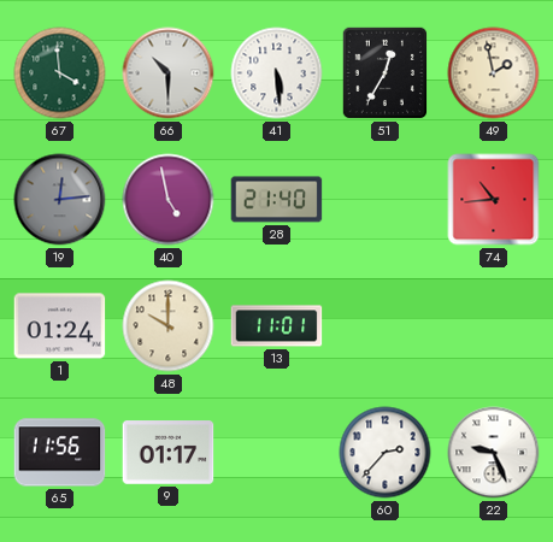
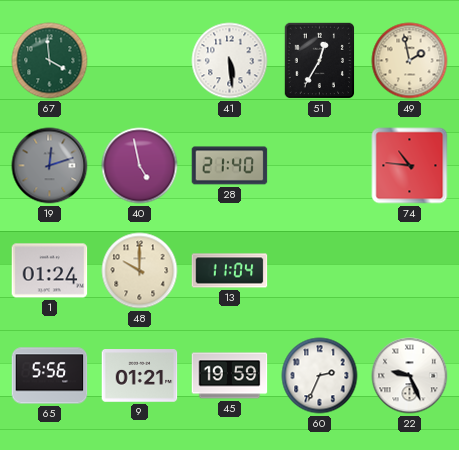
66: 10:30 -> none (169, 73)
19: 12:14 -> 12:12 (50, 166)
74: 10:44 -> 10:46 (410, 166)
13: 11:01 -> 11:04 (230, 271)
65: 11:56 -> 5:56 (50, 376)
9: 01:17 -> 01:21 (140, 376)
45: none -> 19:59 (230, 376)
60: 2:37 -> 2:34 (320, 376)
